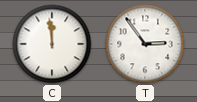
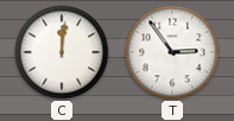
C: 11:59 -> 12:01 (62, 52)
